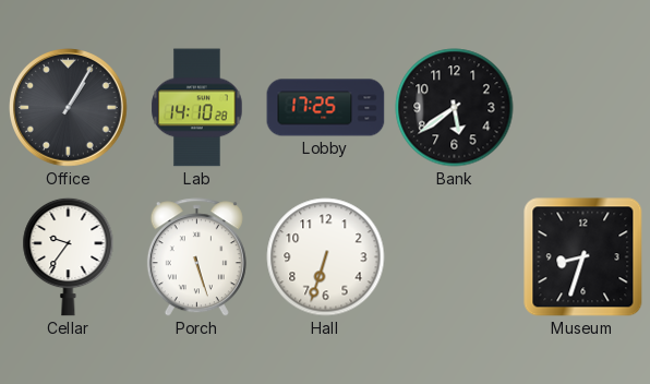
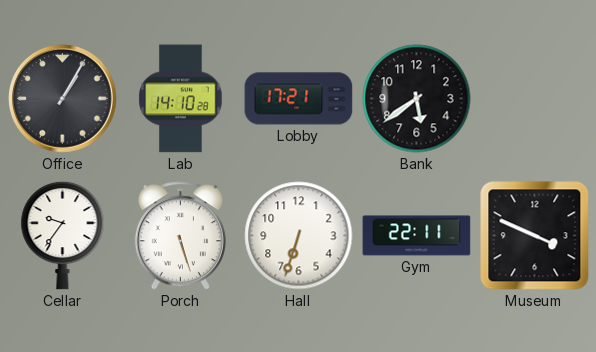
Lobby: 17:25 -> 17:21 (299, 99)
Gym: none -> 22:11 (417, 236)
Museum: 8:33 -> 3:49 (535, 236)
